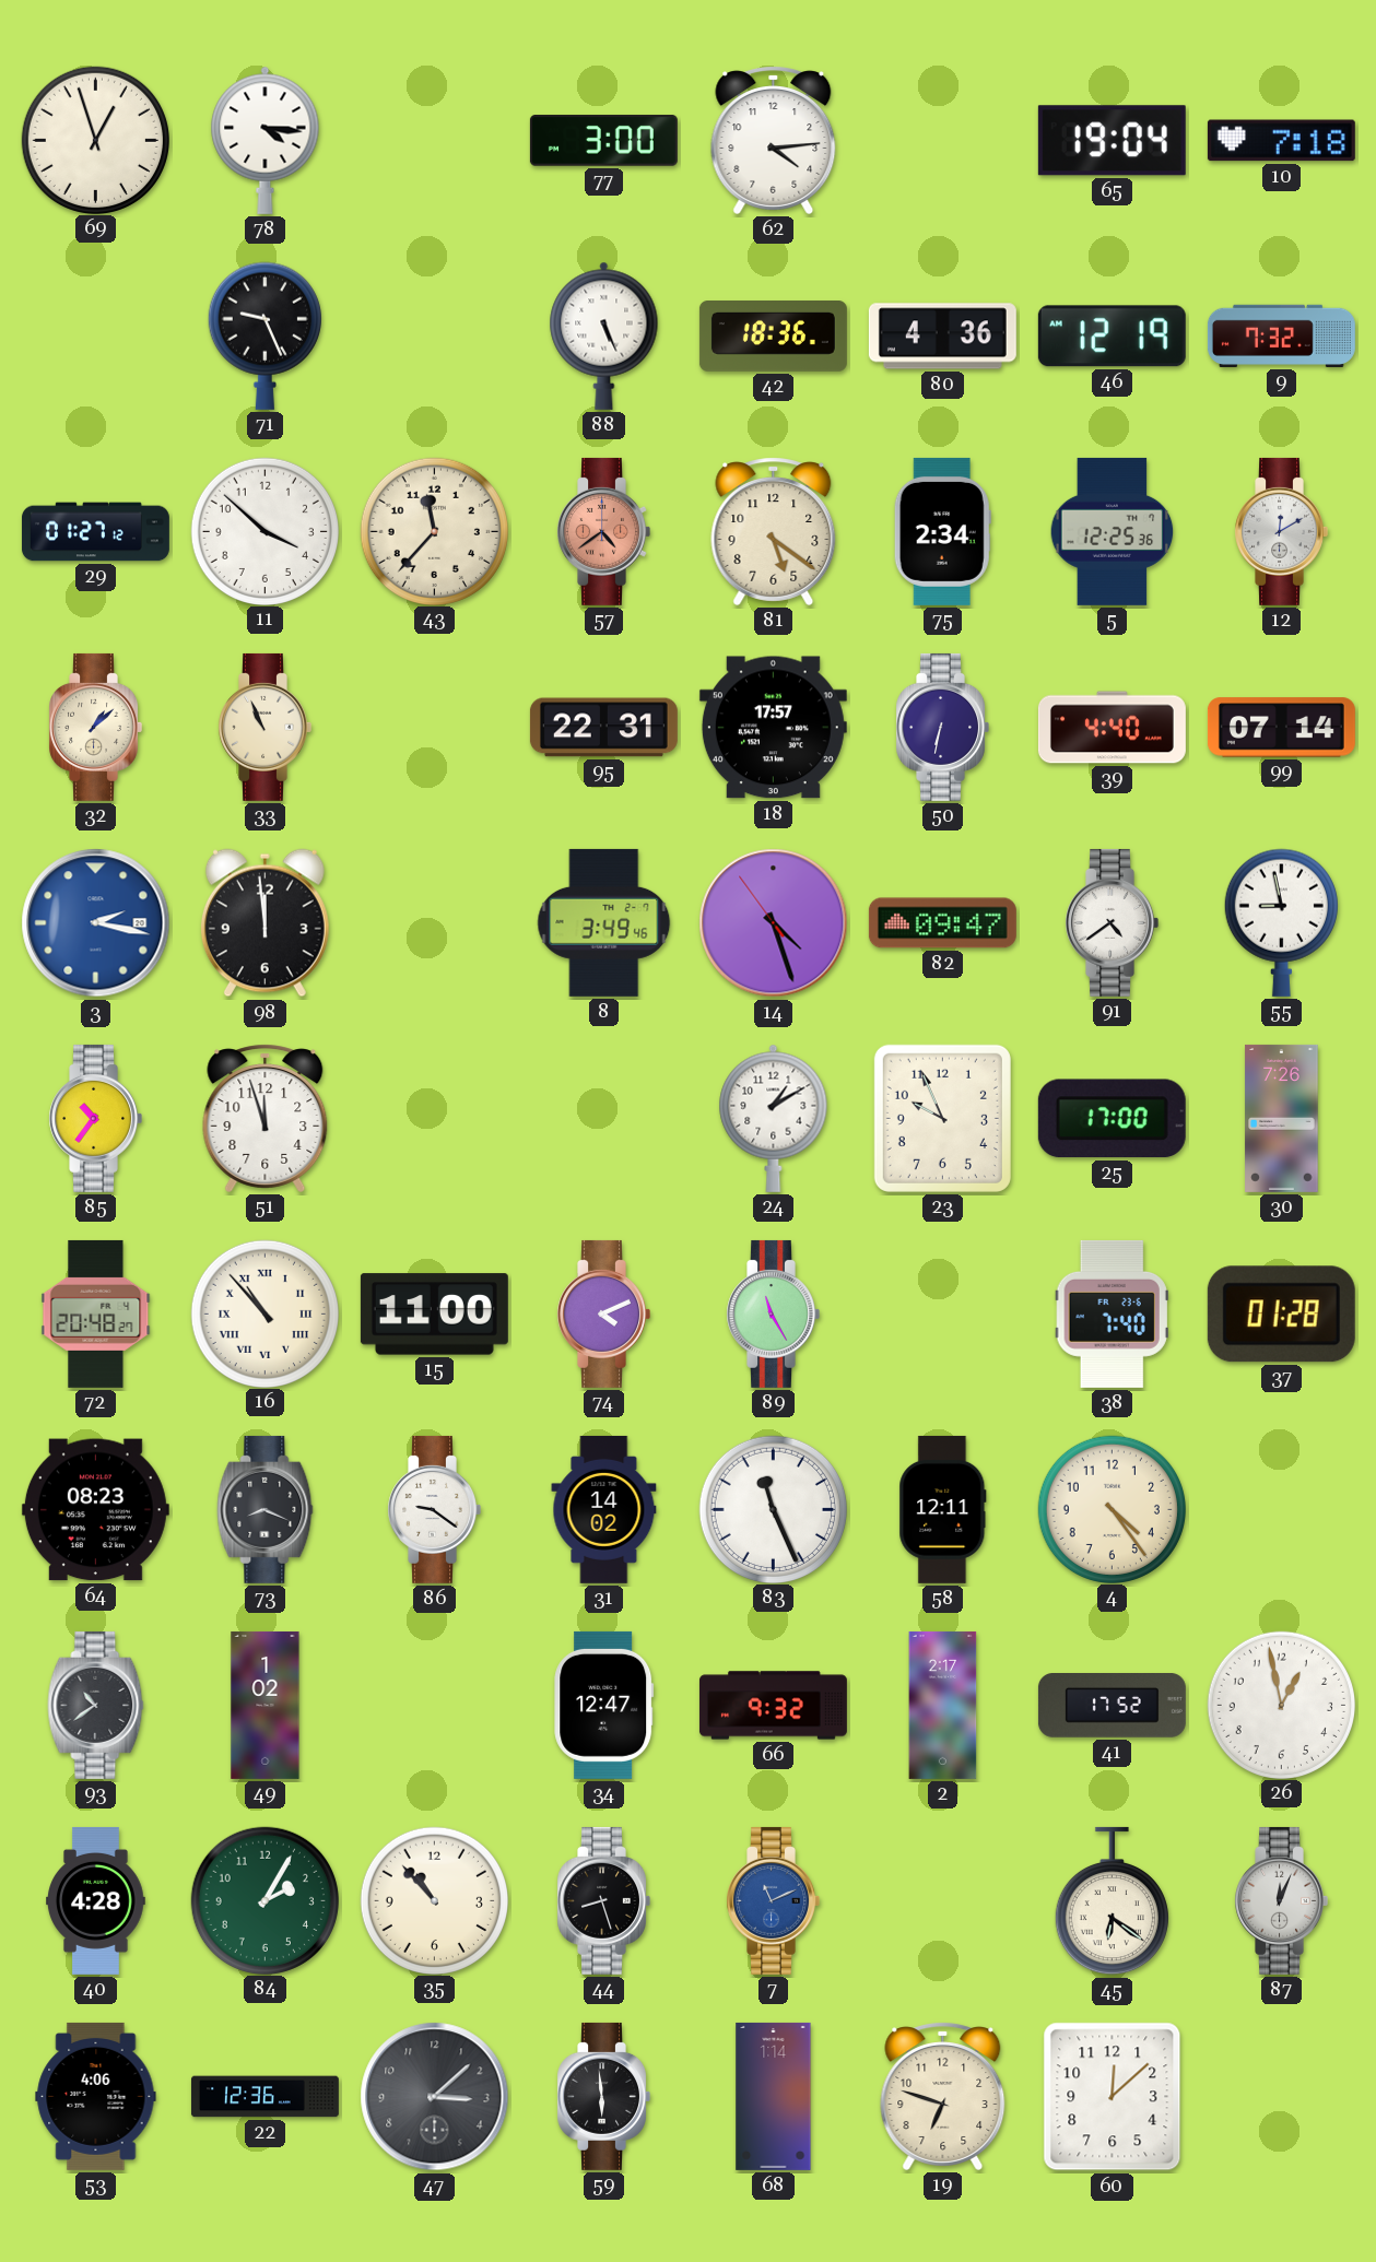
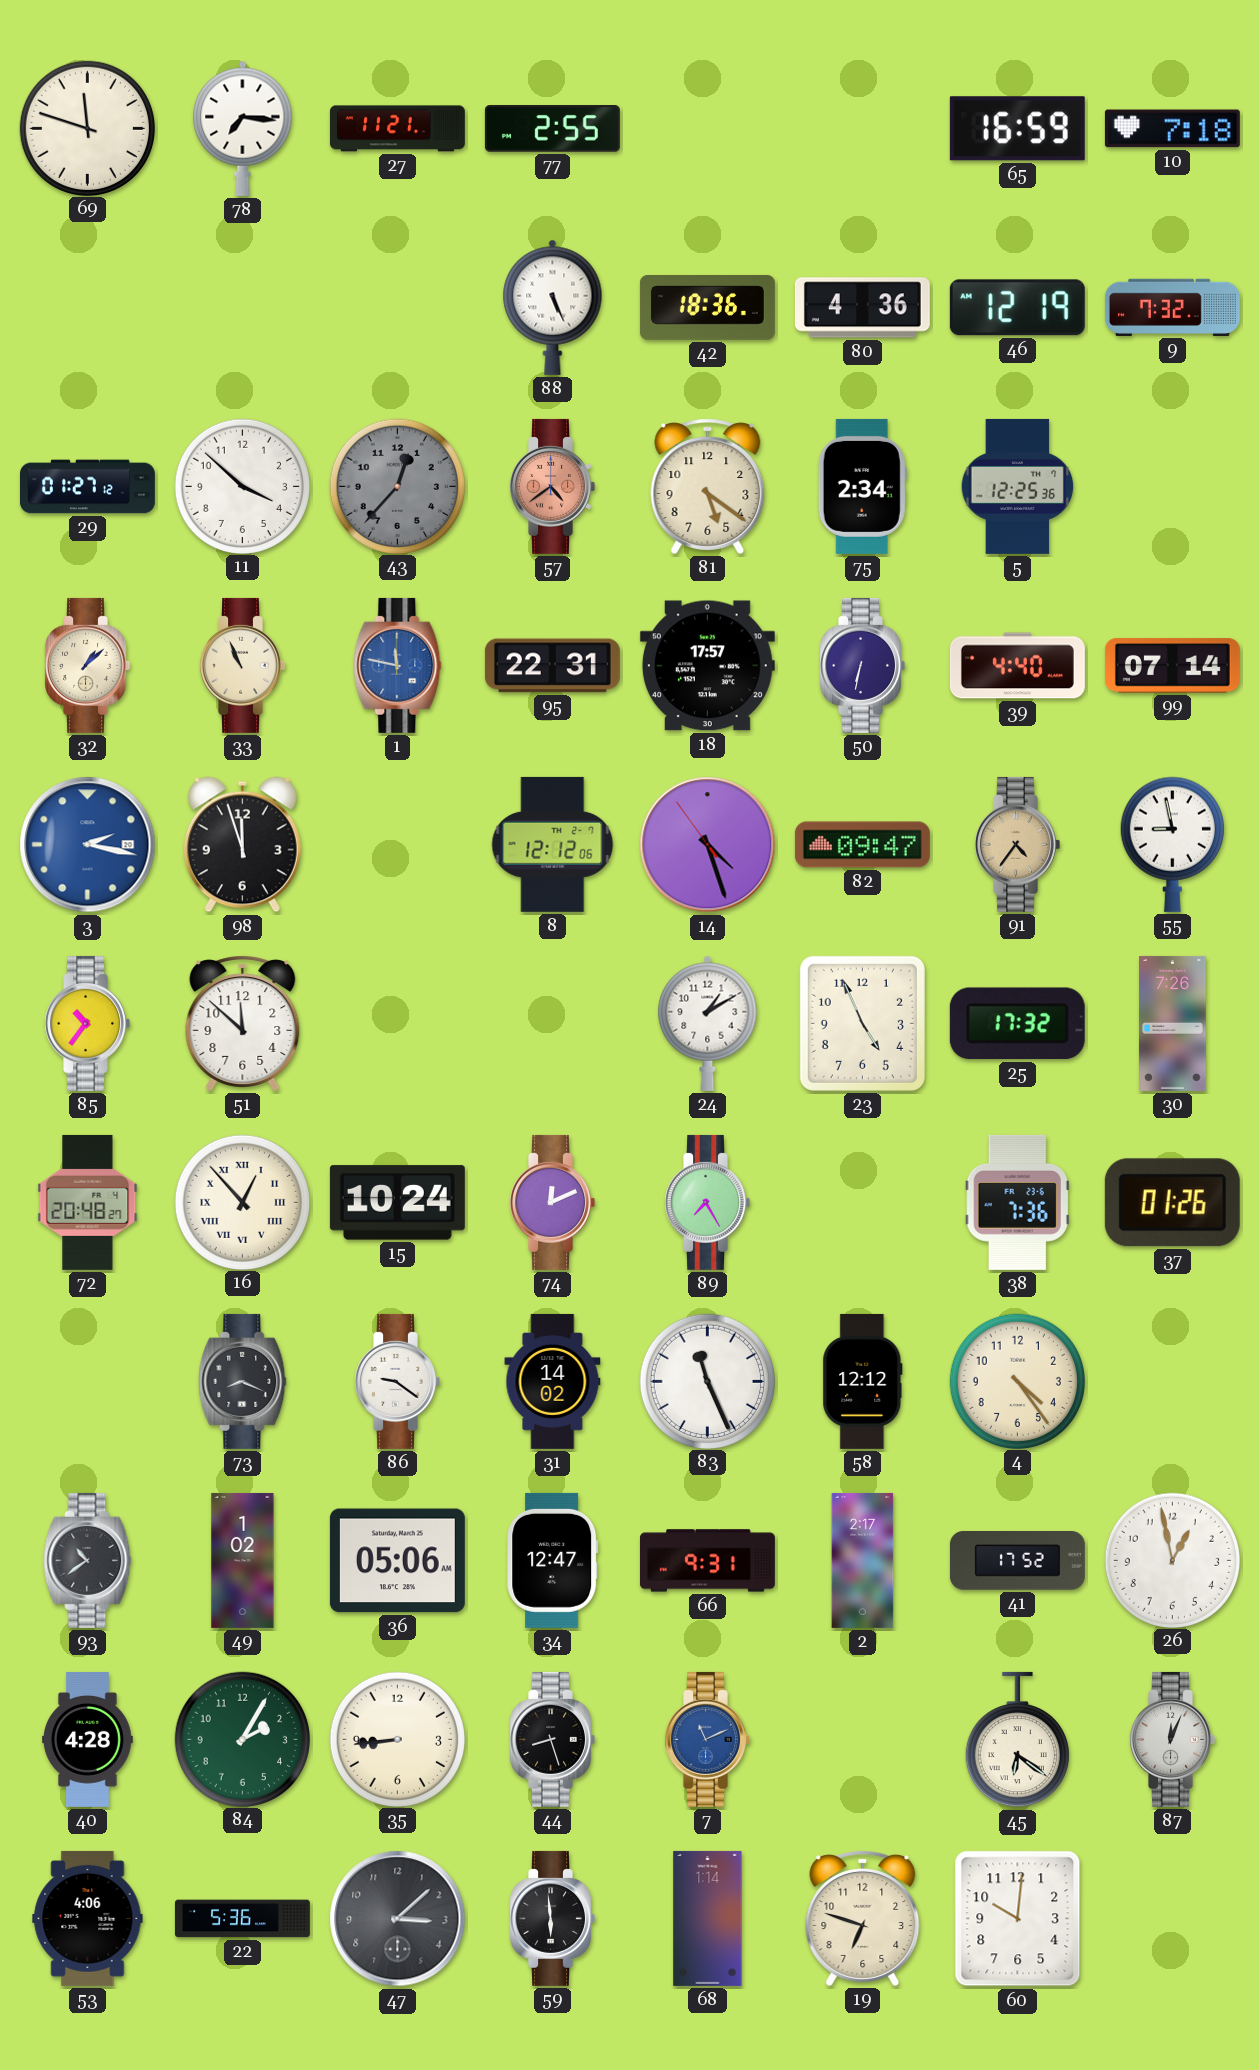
69: 12:57 -> 11:48 (87, 128)
78: 4:16 -> 7:16 (243, 128)
27: none -> 11:21 (397, 129)
77: 3:00 -> 2:55 (552, 129)
62: 4:14 -> none (774, 140)
65: 19:04 -> 16:59 (1017, 129)
71: 9:26 -> none (264, 335)
43: 11:37 -> 12:37 (397, 486)
43 dial: cream -> grey (397, 486)
12: 12:10 -> none (1281, 531)
1: none -> 11:47 (398, 665)
98: 11:59 -> 11:57 (242, 845)
8: 3:49 -> 12:12 (553, 844)
91: 4:39 -> 4:36 (1017, 844)
91 dial: white -> champagne (1017, 844)
51: 11:57 -> 11:52 (243, 1023)
23: 9:56 -> 4:56 (862, 1023)
25: 17:00 -> 17:32 (1017, 1024)
16: 10:53 -> 12:53 (242, 1202)
15: 11:00 -> 10:24 (397, 1203)
74: 4:11 -> 12:11 (552, 1202)
89: 11:25 -> 7:25 (707, 1202)
38: 7:40 -> 7:36 (1017, 1202)
37: 01:28 -> 01:26 (1172, 1203)
64: 08:23 -> none (95, 1510)
58: 12:11 -> 12:12 (863, 1381)
36: none -> 05:06 (397, 1561)
66: 9:32 -> 9:31 (707, 1561)
35: 10:53 -> 8:44 (397, 1739)
22: 12:36 -> 5:36 (242, 1919)
60: 12:08 -> 10:01 (1018, 1919)
